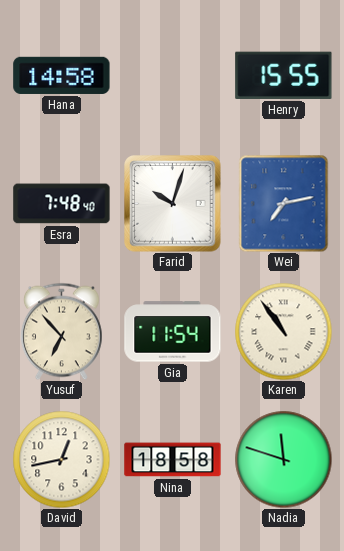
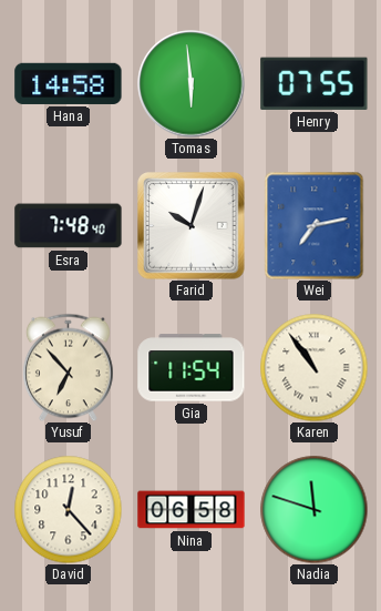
Tomas: none -> 5:59 (192, 84)
Henry: 15:55 -> 07:55 (315, 83)
David: 12:43 -> 12:23 (68, 509)
Nina: 18:58 -> 06:58 (192, 510)
